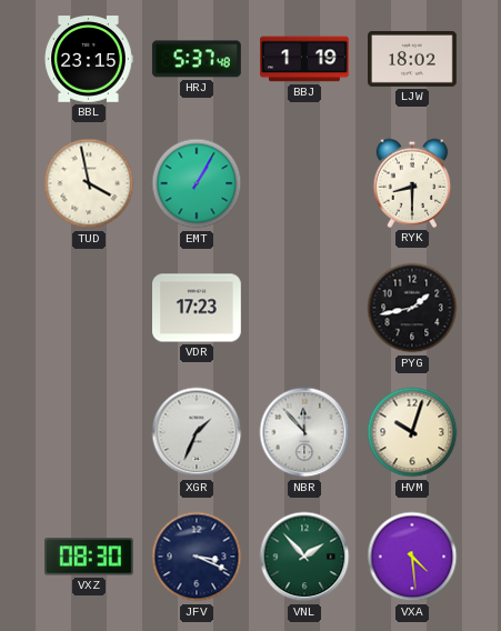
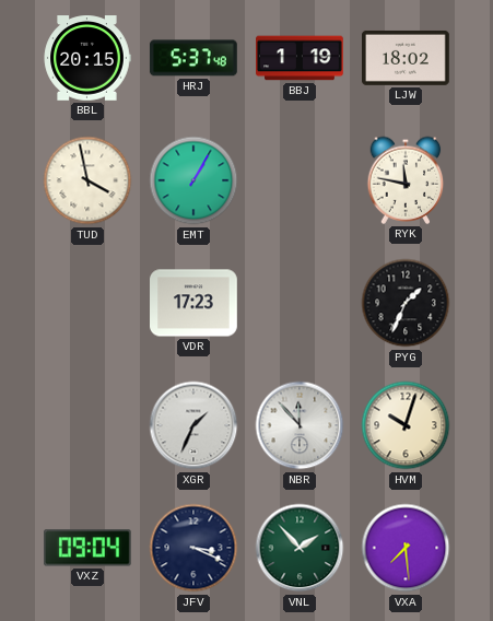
BBL: 23:15 -> 20:15 (87, 58)
RYK: 8:30 -> 11:47 (406, 180)
PYG: 1:43 -> 1:34 (406, 303)
VXZ: 08:30 -> 09:04 (87, 548)
VXA: 4:29 -> 7:29 (406, 548)
